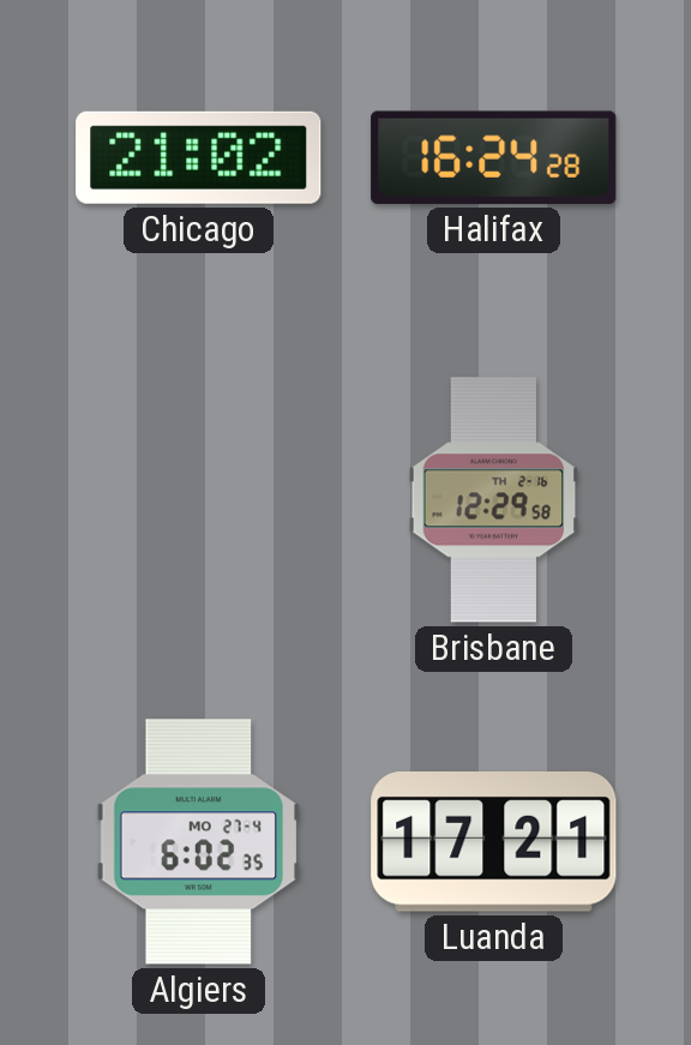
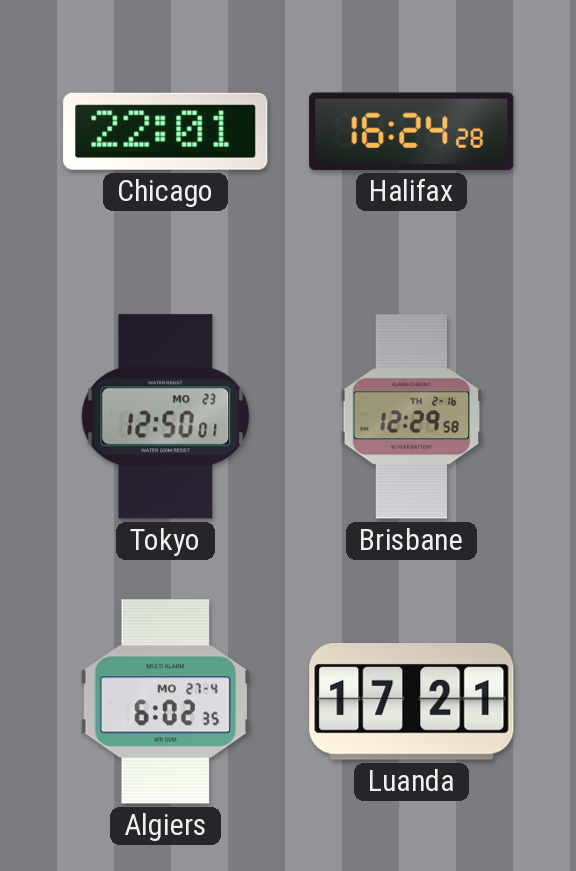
Chicago: 21:02 -> 22:01 (166, 131)
Tokyo: none -> 12:50 (166, 417)
